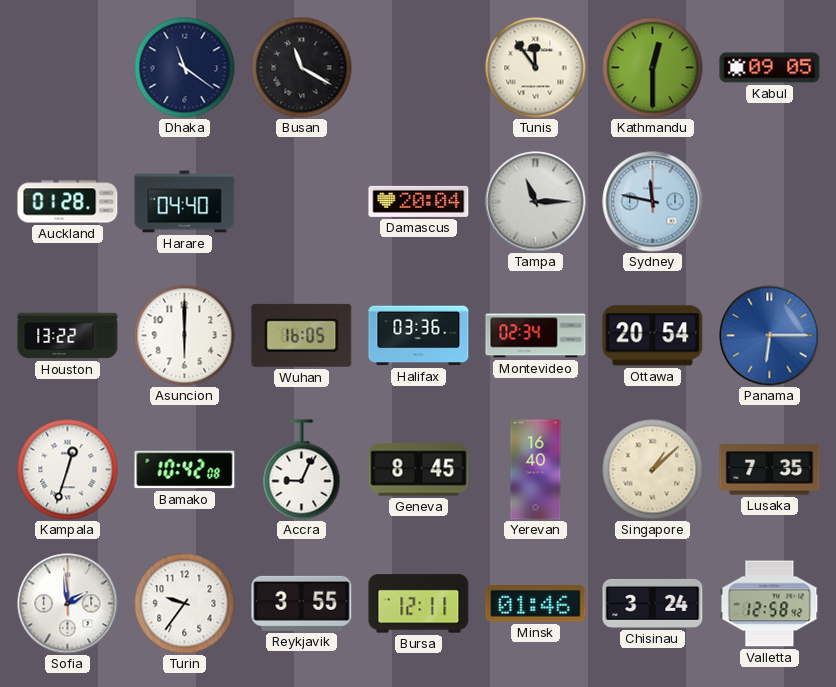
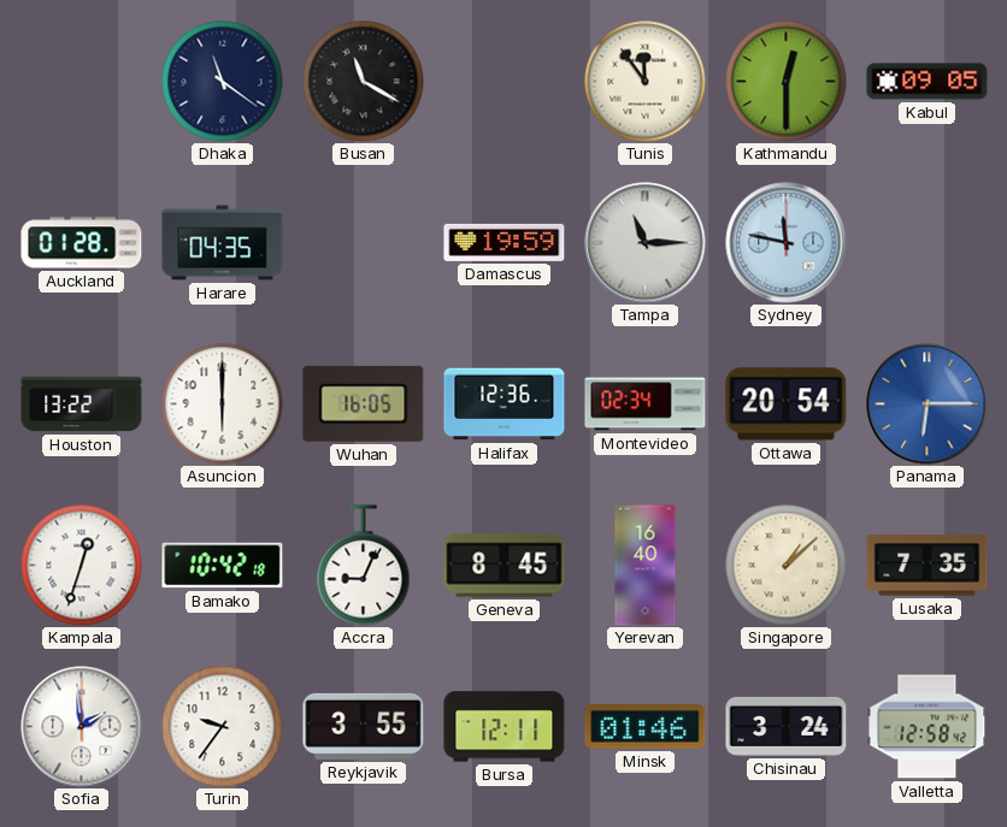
Harare: 04:40 -> 04:35 (223, 243)
Damascus: 20:04 -> 19:59 (505, 242)
Halifax: 03:36 -> 12:36 (505, 404)
Bamako: 10:42:08 -> 10:42:18 (223, 566)
